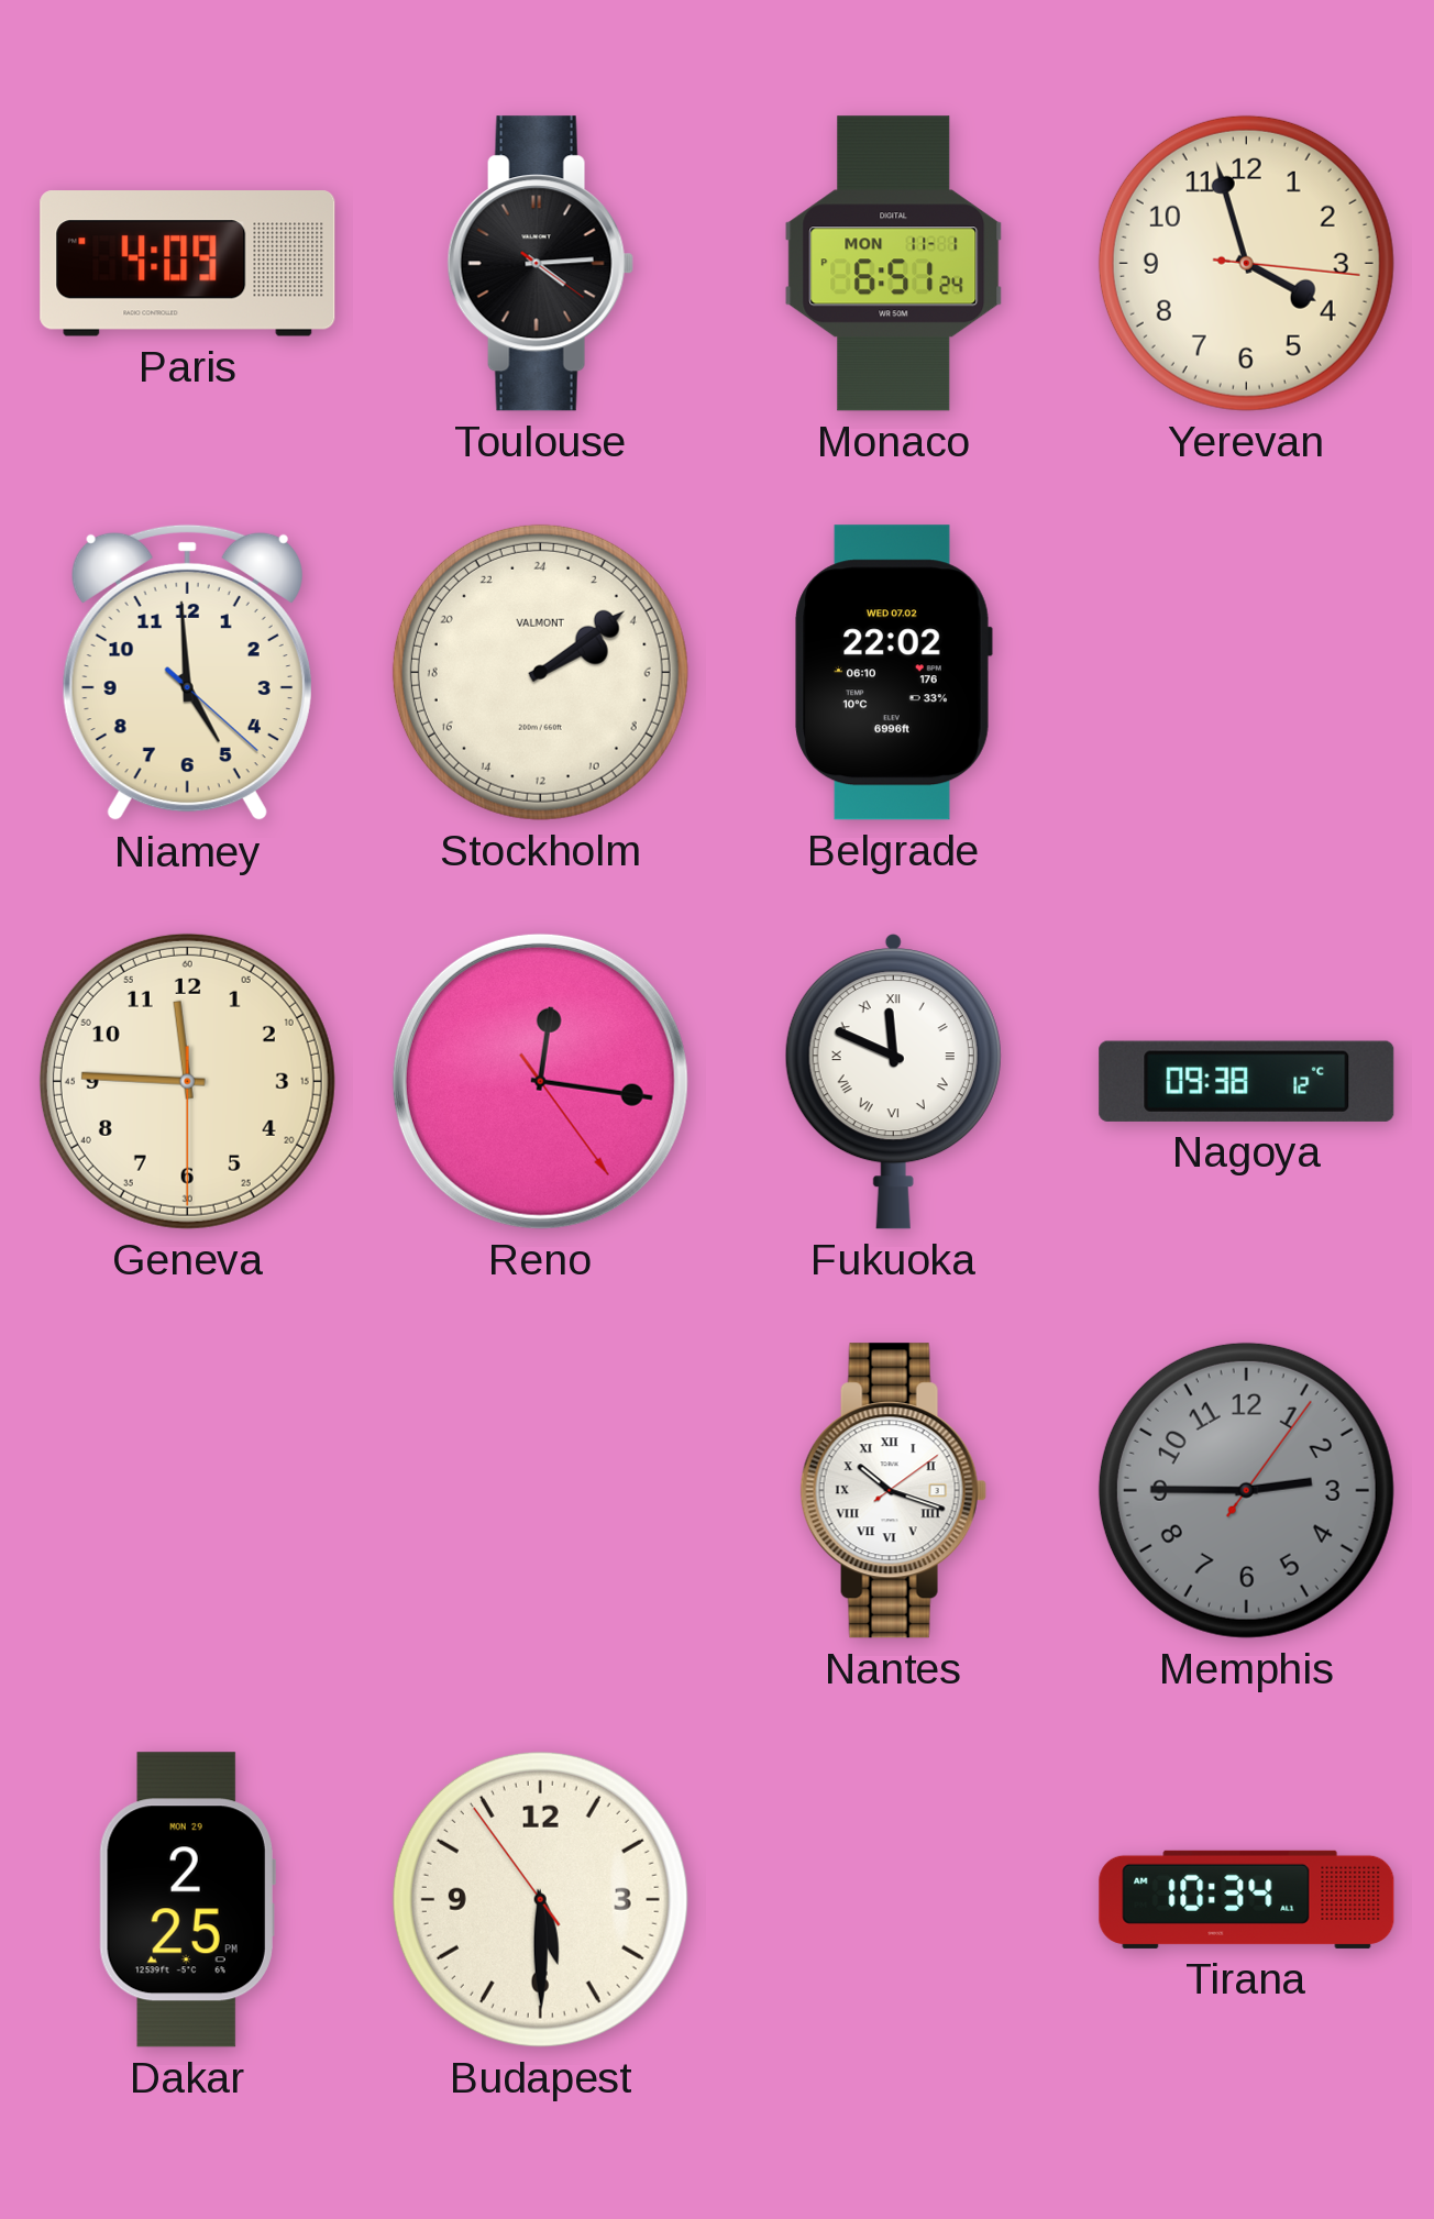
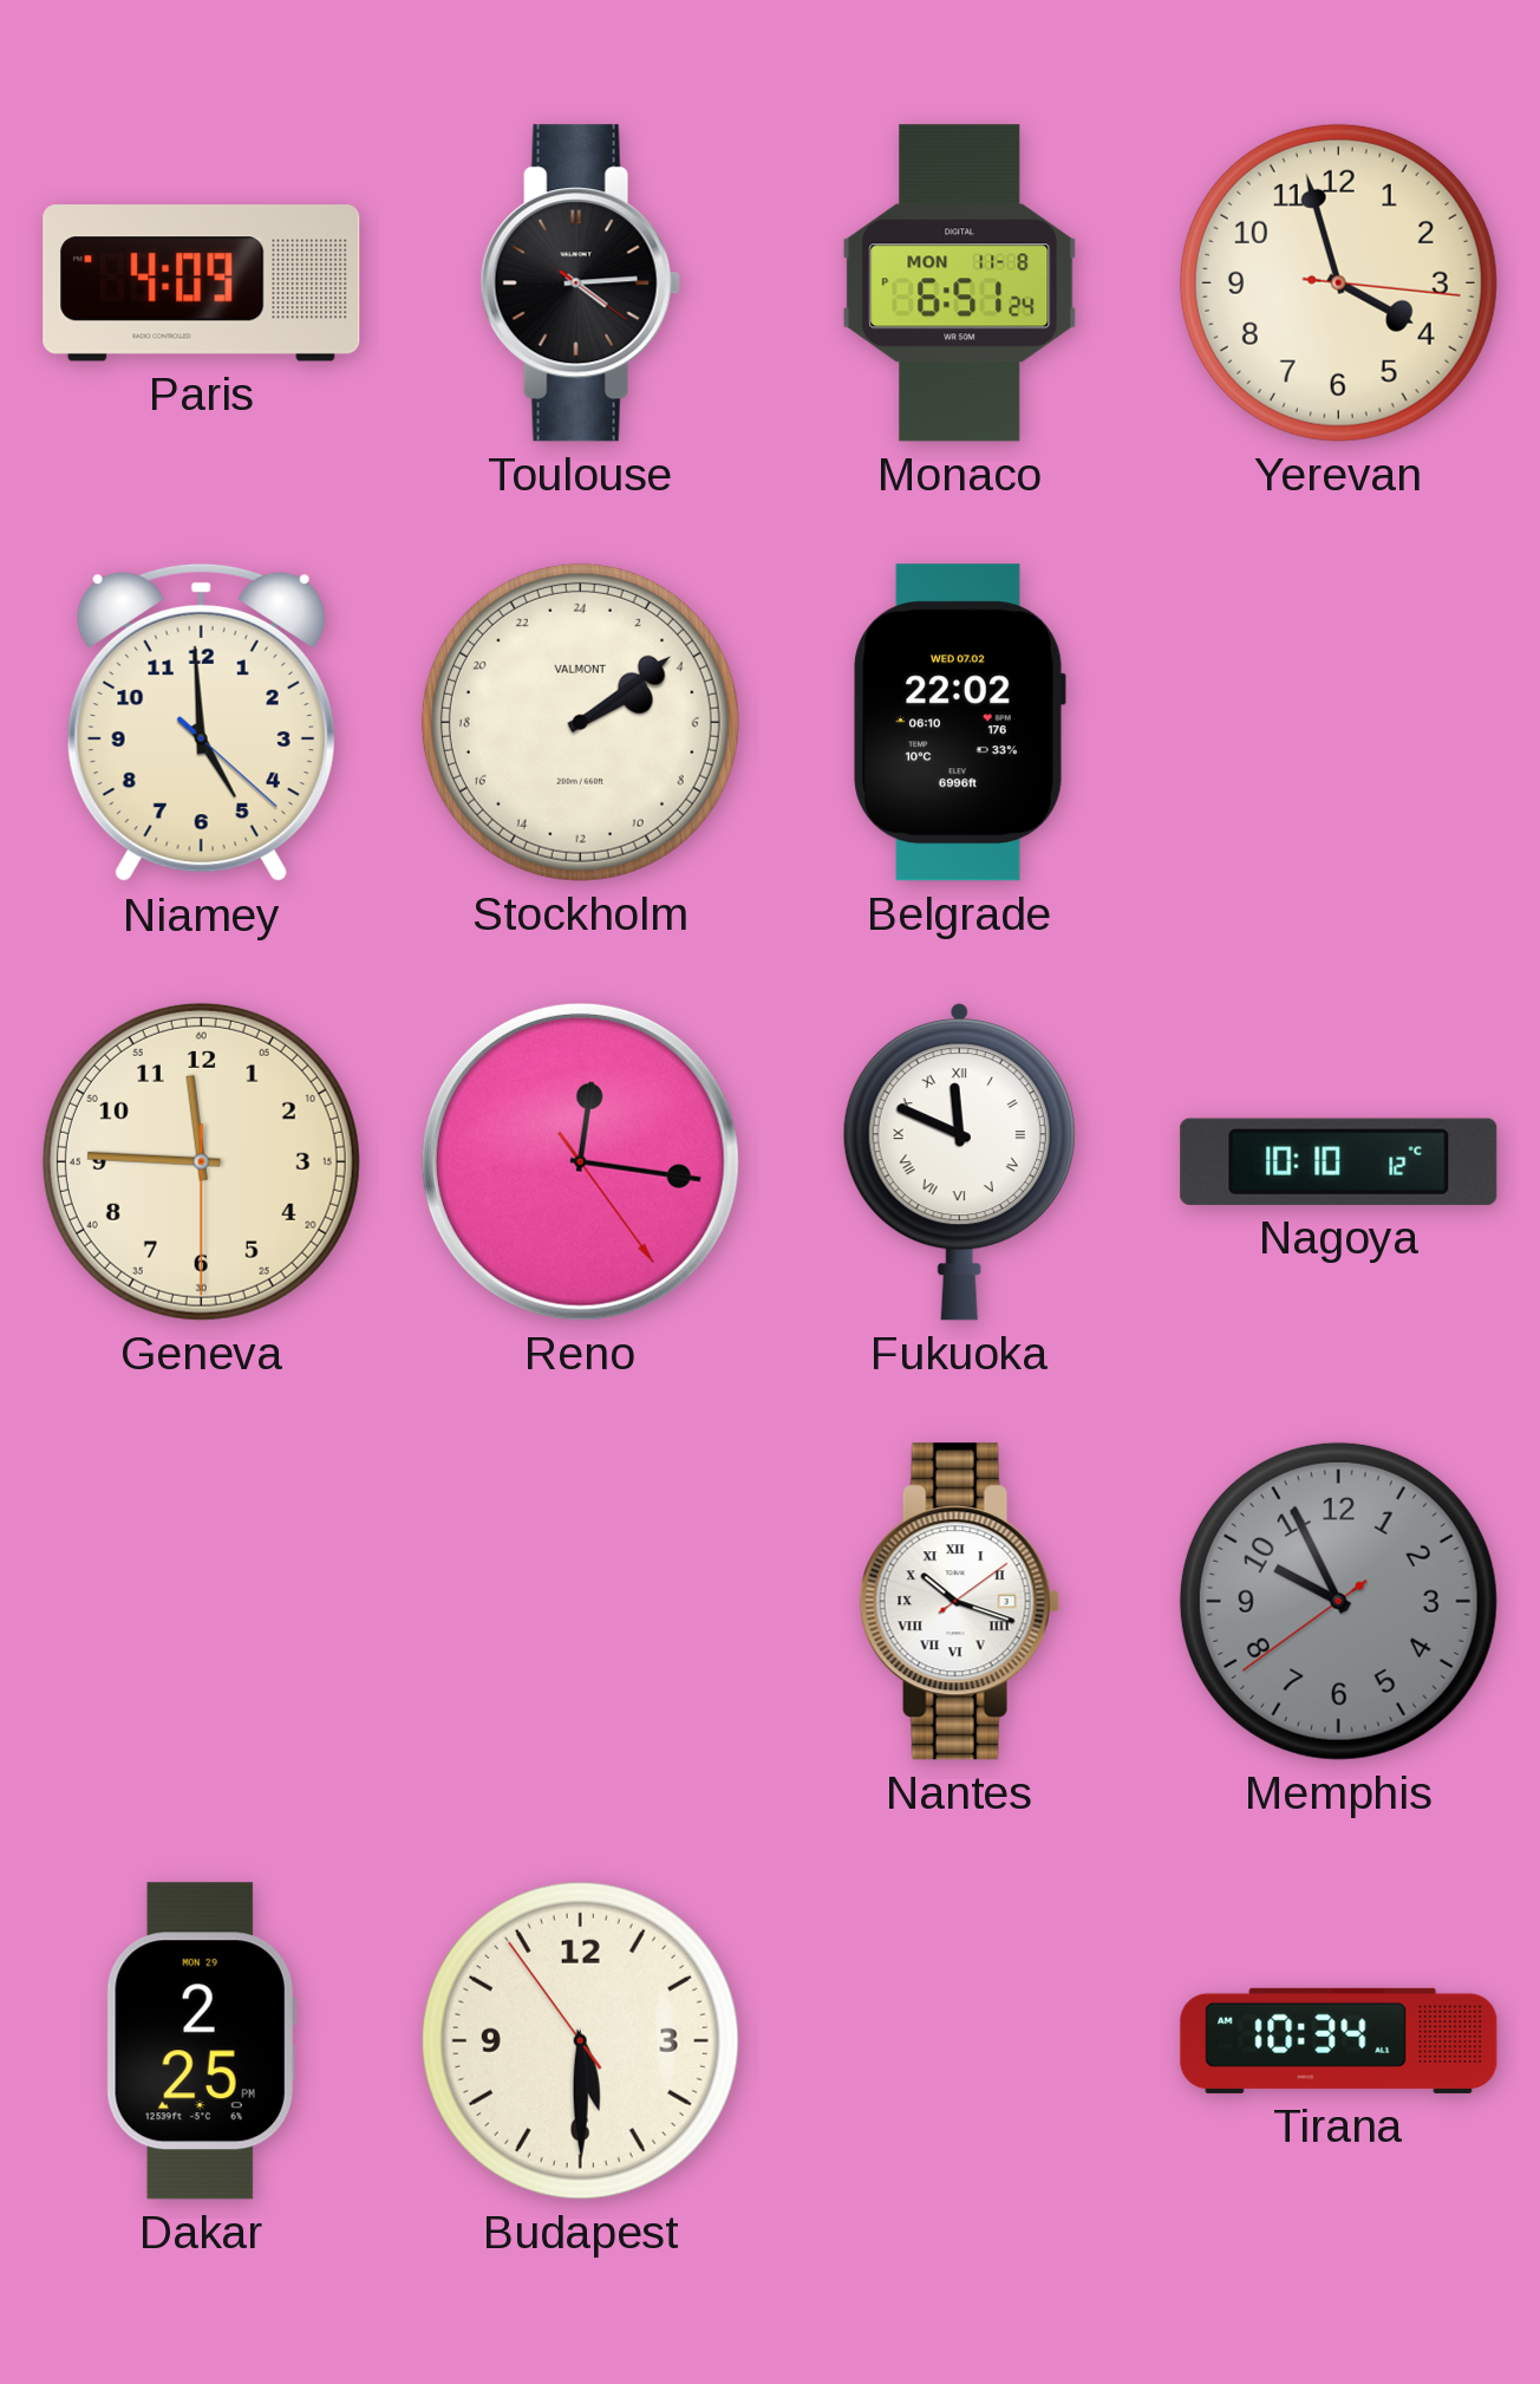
Monaco date: MON 11-1 -> MON 11-8 (960, 284)
Nagoya: 09:38 -> 10:10 (1339, 1161)
Memphis: 2:45 -> 9:55 (1338, 1601)
